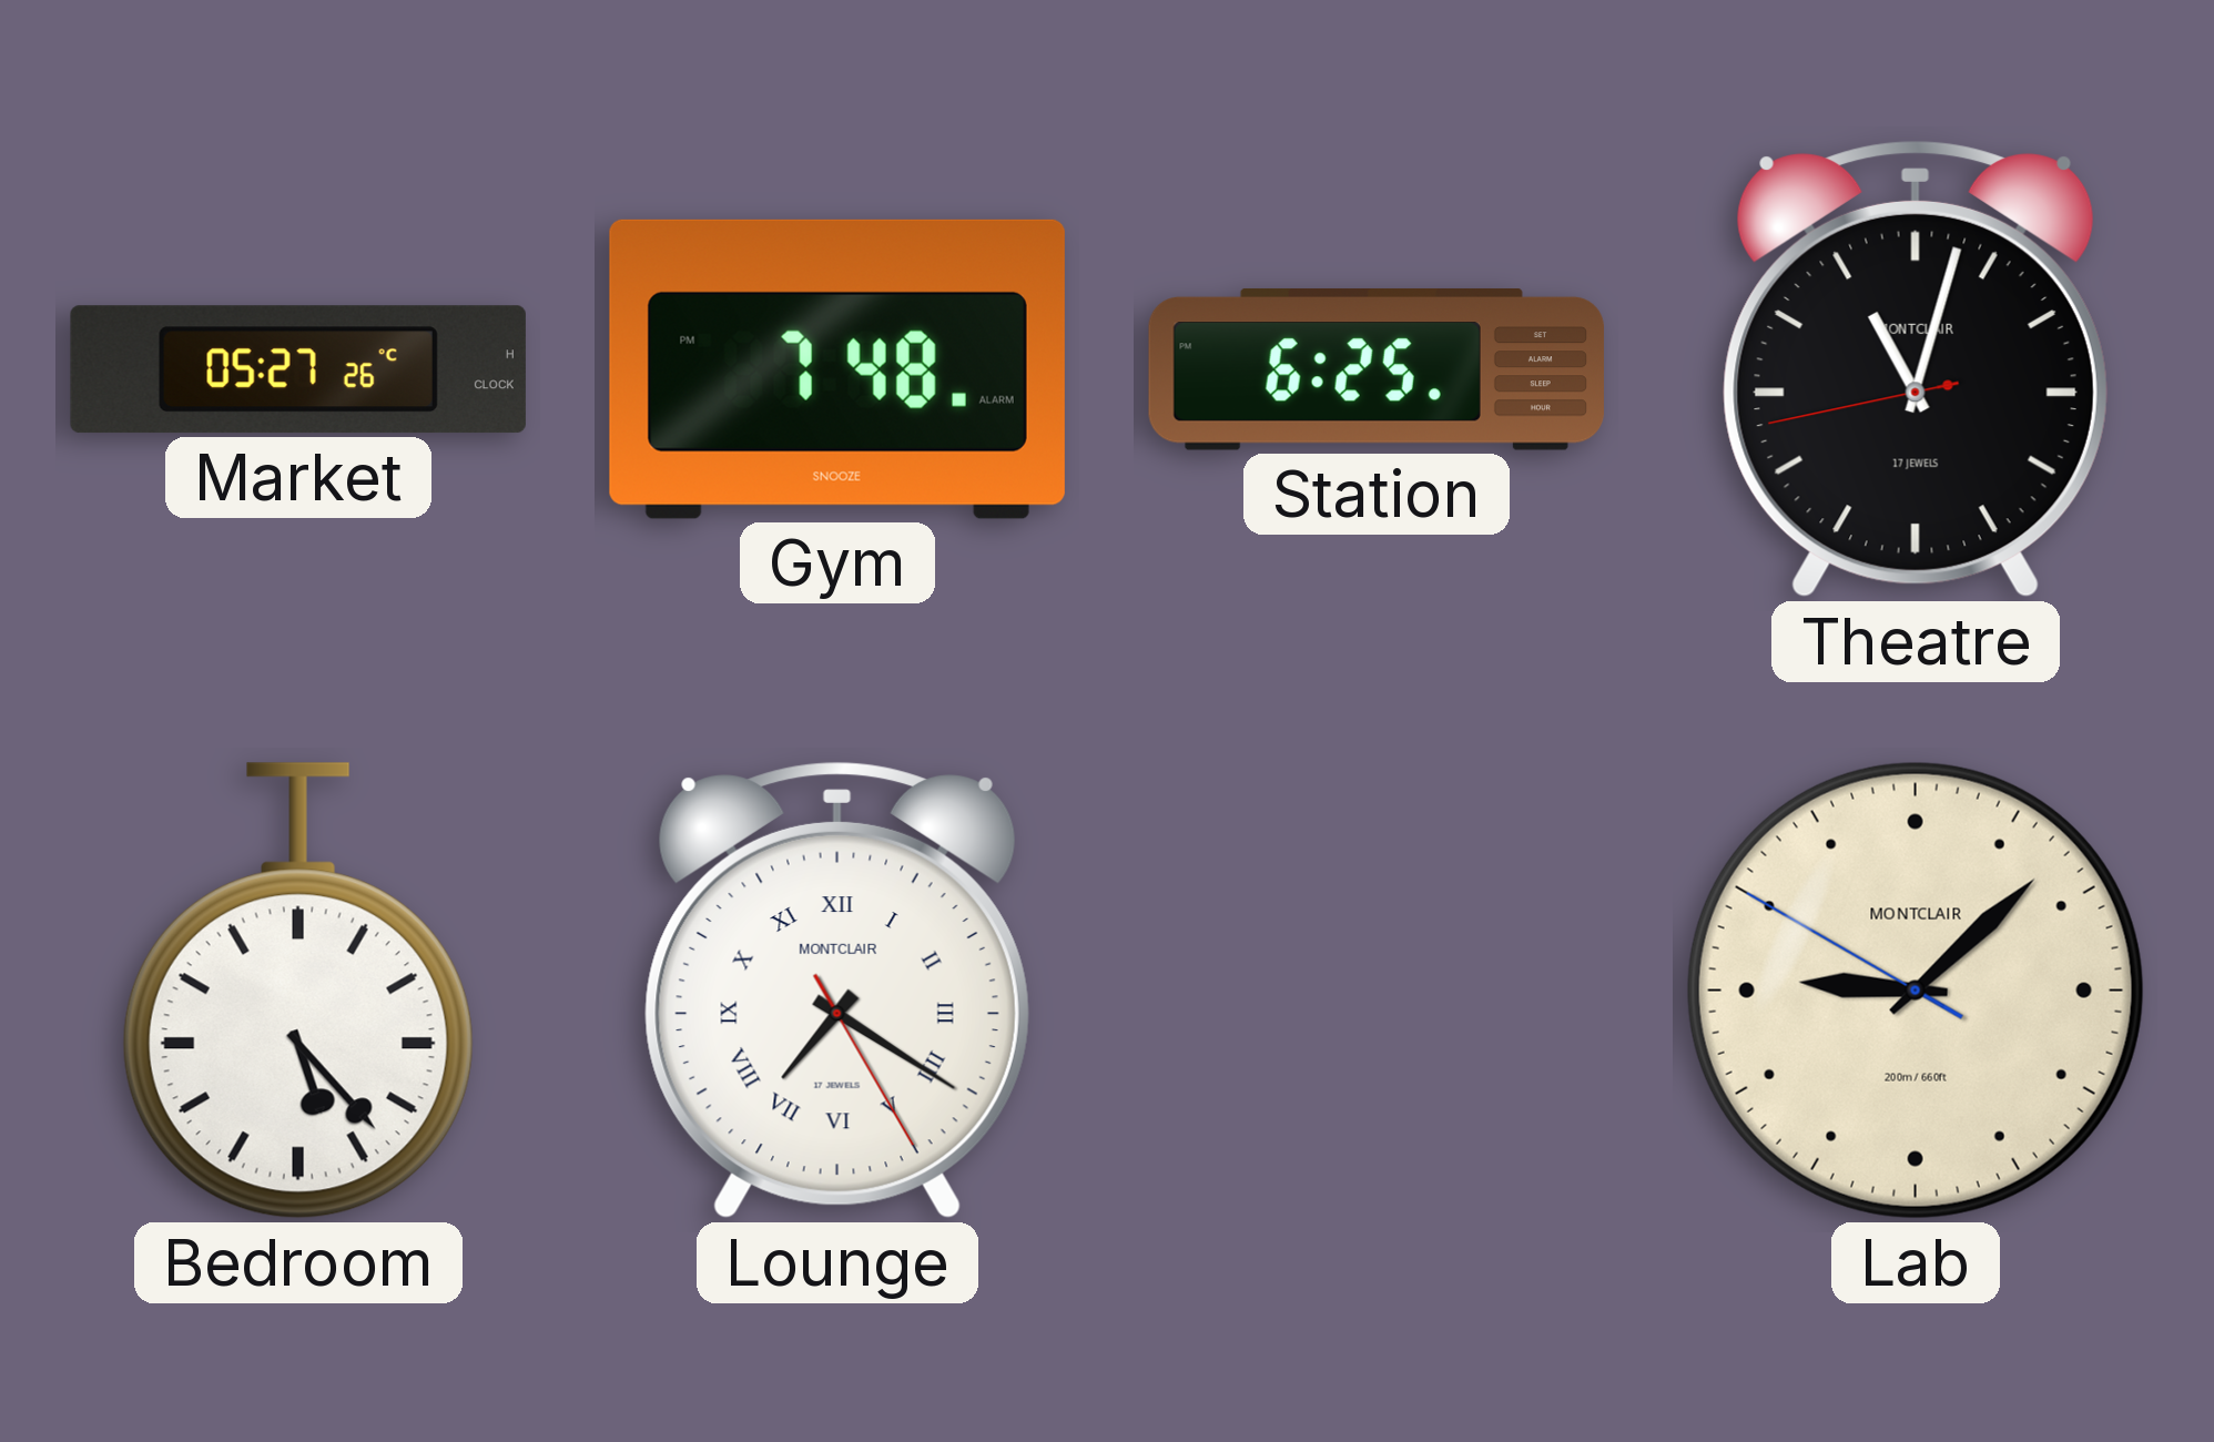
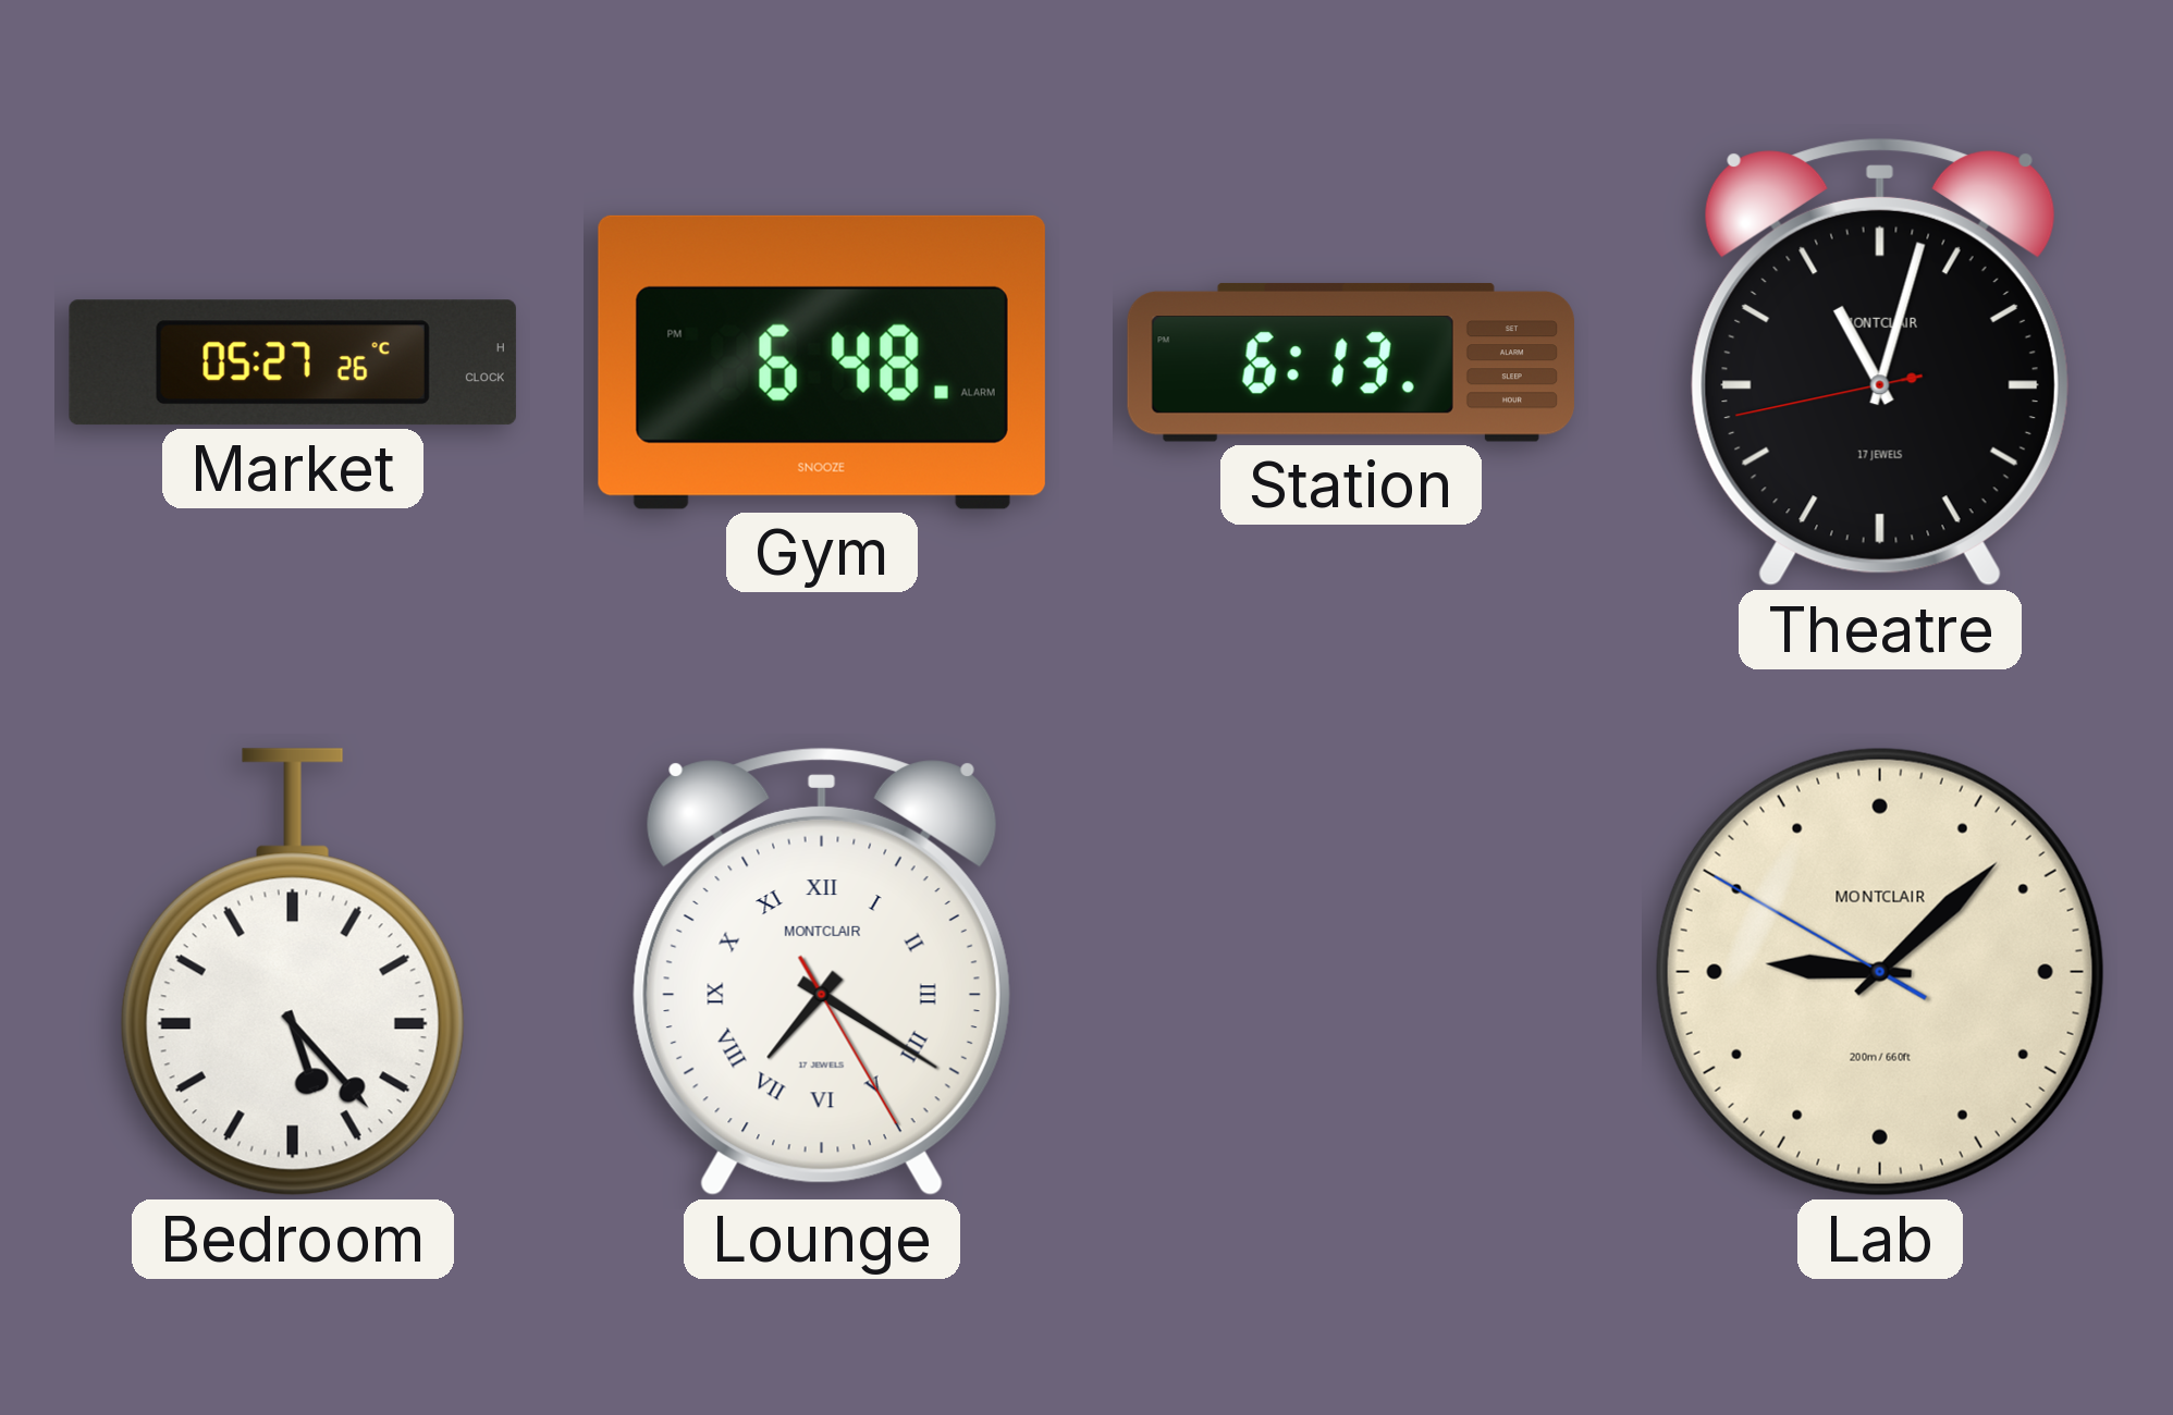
Gym: 7:48 -> 6:48 (822, 362)
Station: 6:25 -> 6:13 (1351, 362)
